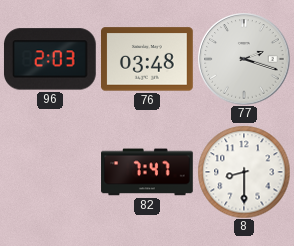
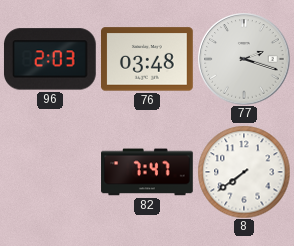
8: 8:30 -> 7:39 (244, 172)
